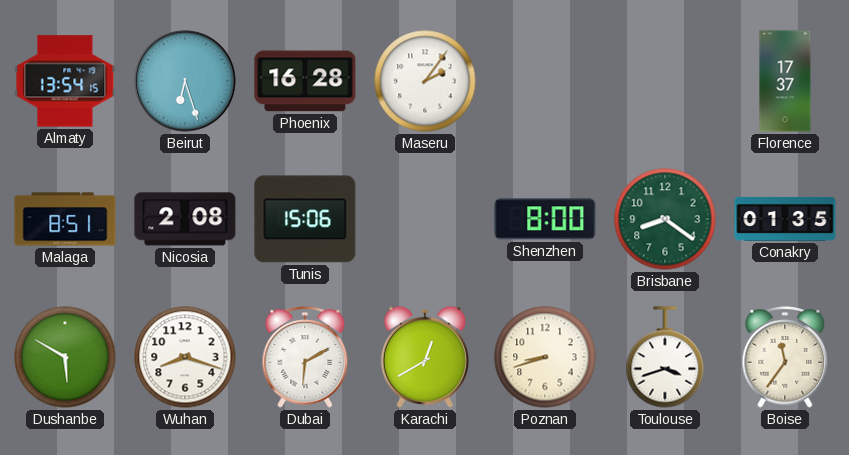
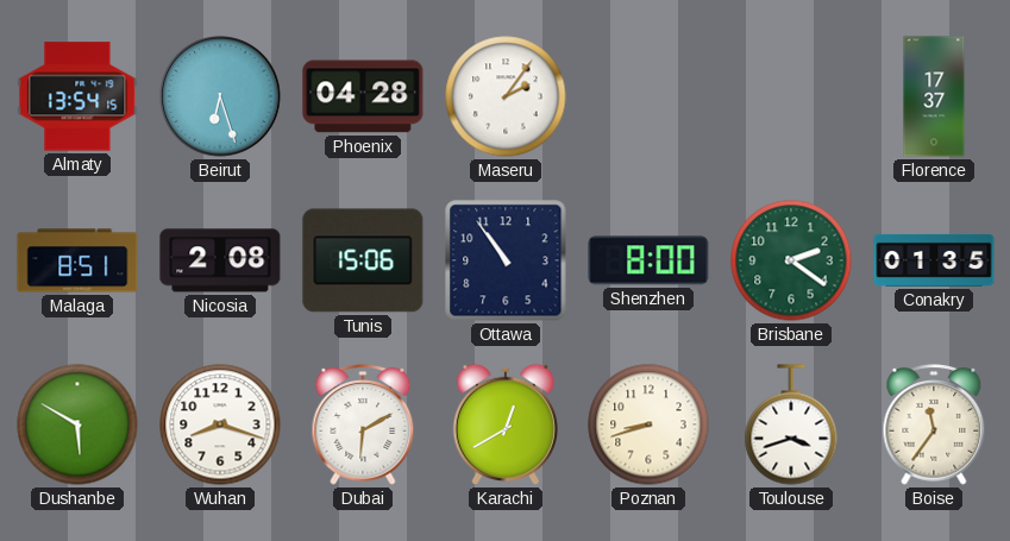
Phoenix: 16:28 -> 04:28 (363, 96)
Ottawa: none -> 10:54 (506, 260)
Brisbane: 8:21 -> 2:21 (791, 260)
